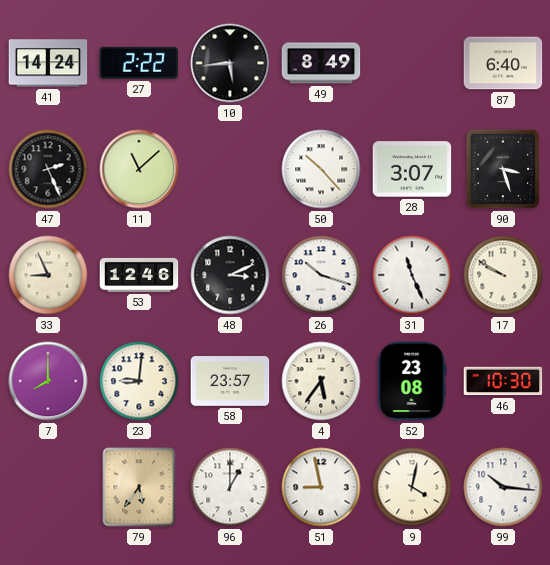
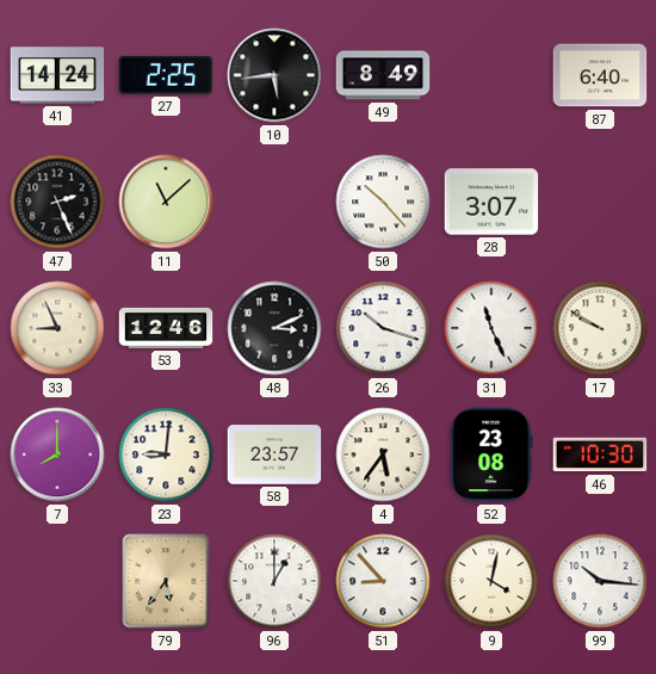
27: 2:22 -> 2:25 (166, 75)
90: 3:27 -> none (503, 169)
51: 8:58 -> 8:53 (383, 581)
